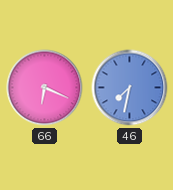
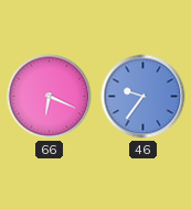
46: 7:32 -> 9:36 (144, 97)
